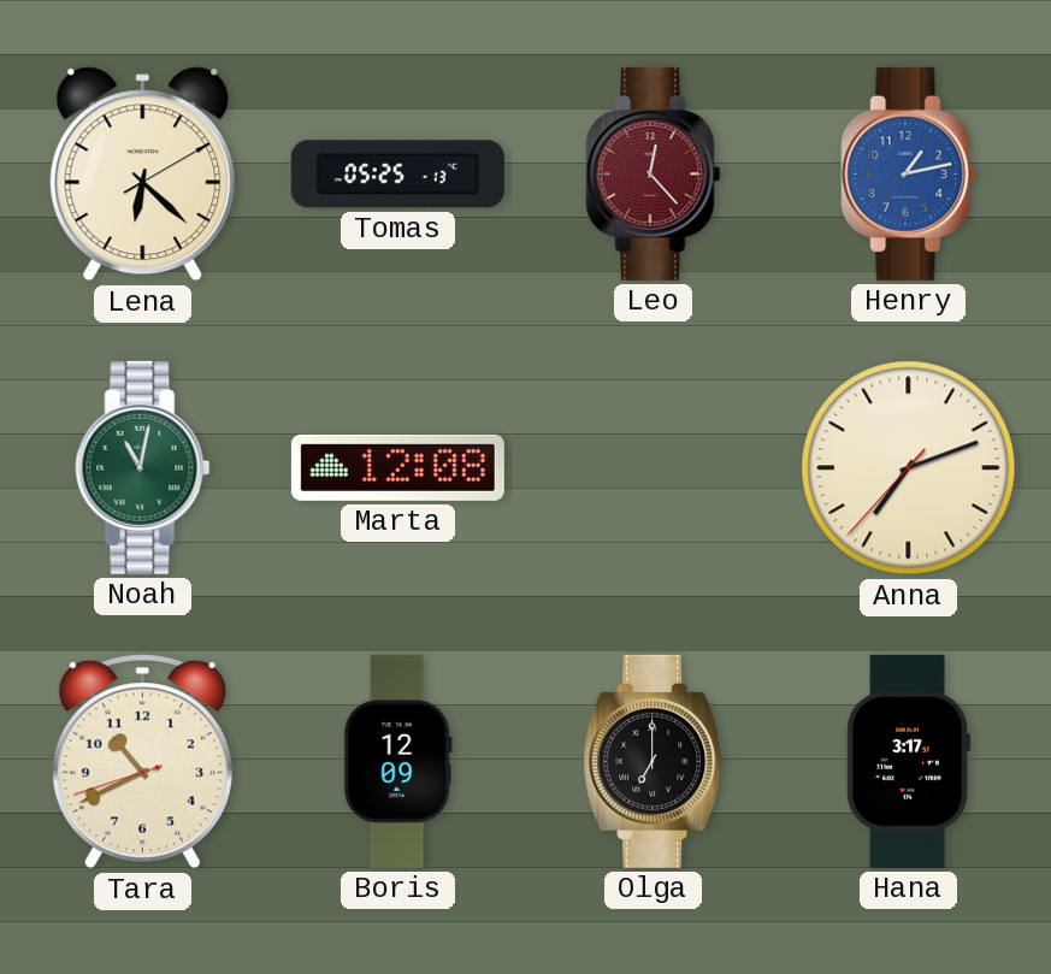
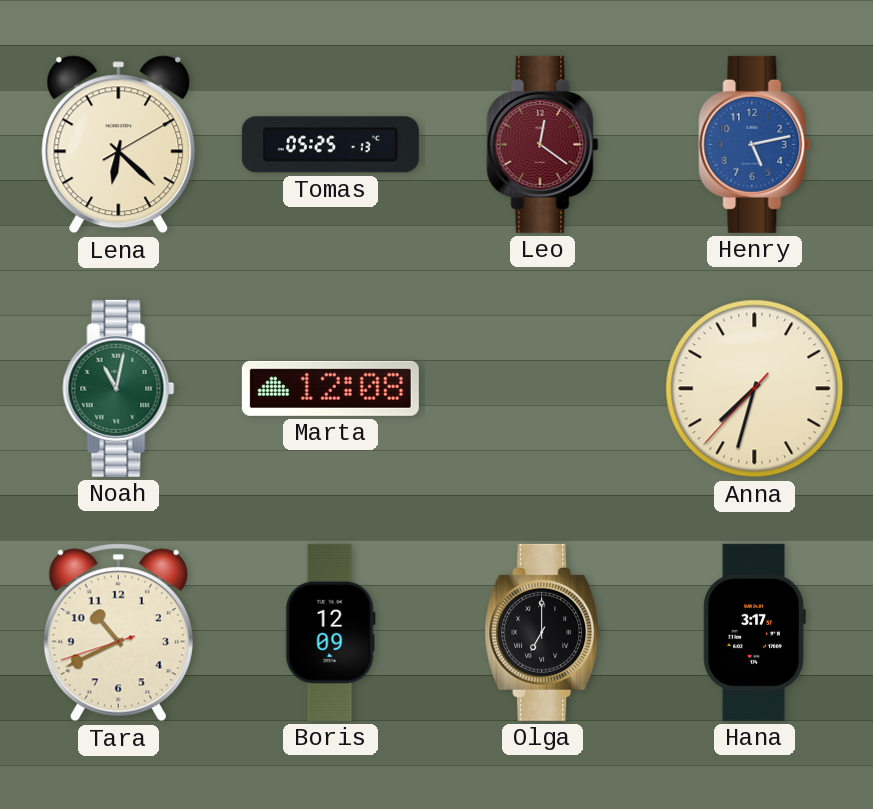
Leo: 12:23 -> 12:21 (543, 144)
Henry: 1:13 -> 5:13 (755, 144)
Anna: 7:11 -> 7:32 (755, 389)
